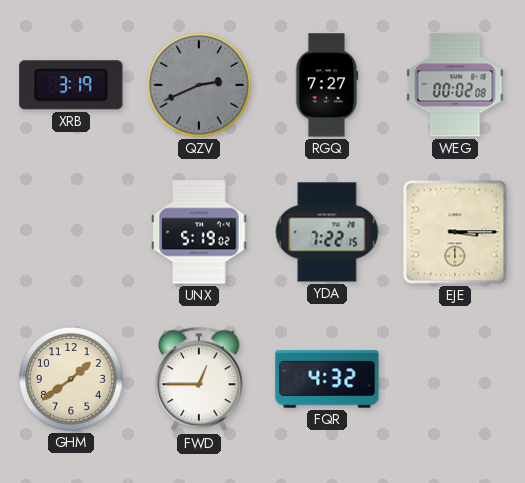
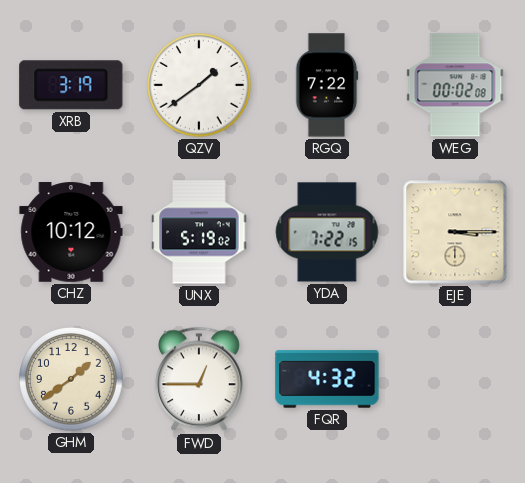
QZV: 2:41 -> 1:39 (199, 85)
QZV dial: grey -> white (199, 85)
RGQ: 7:27 -> 7:22 (327, 85)
CHZ: none -> 10:12 (71, 232)
